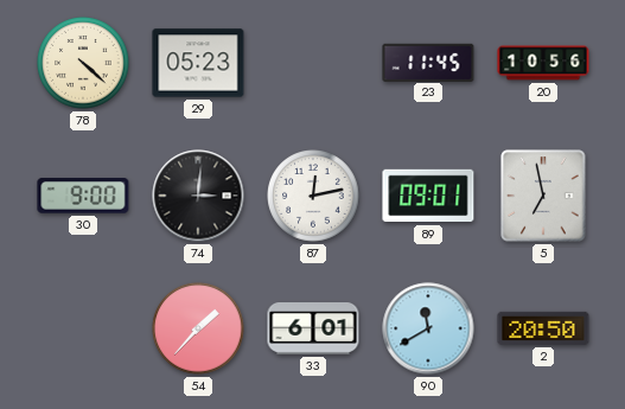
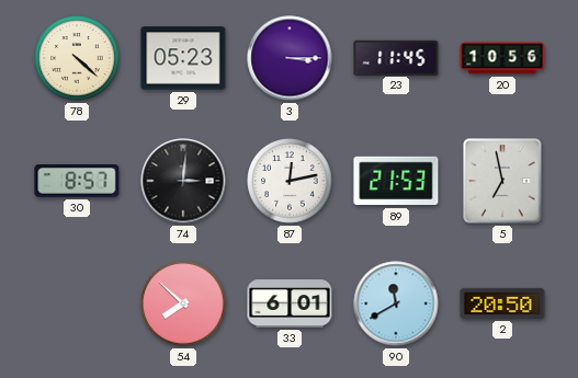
3: none -> 3:15 (290, 58)
30: 9:00 -> 8:57 (77, 182)
89: 09:01 -> 21:53 (396, 181)
54: 1:37 -> 7:52 (183, 303)
